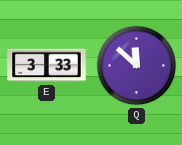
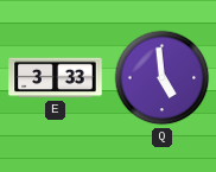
Q: 11:52 -> 4:59 (163, 78)
